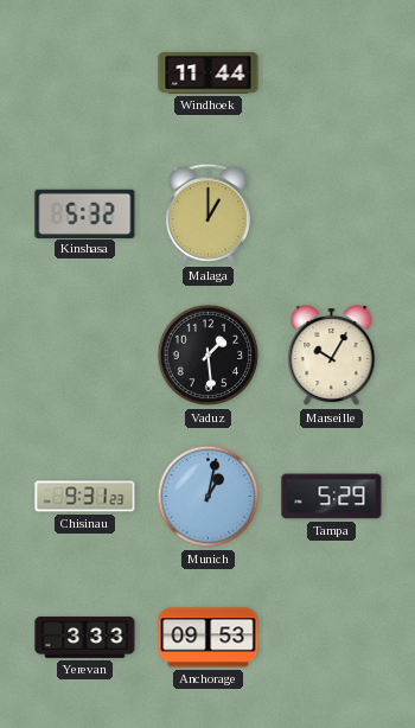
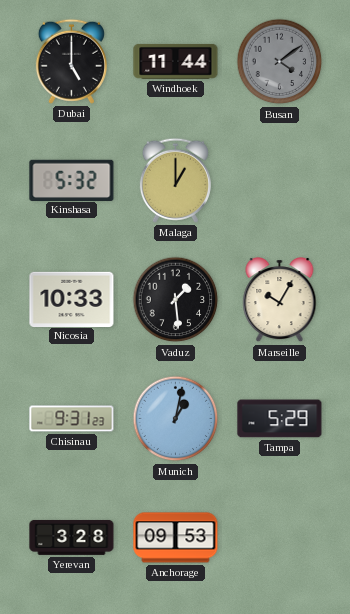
Dubai: none -> 5:00 (71, 61)
Busan: none -> 4:09 (280, 62)
Nicosia: none -> 10:33 (72, 299)
Yerevan: 3:33 -> 3:28 (72, 537)
